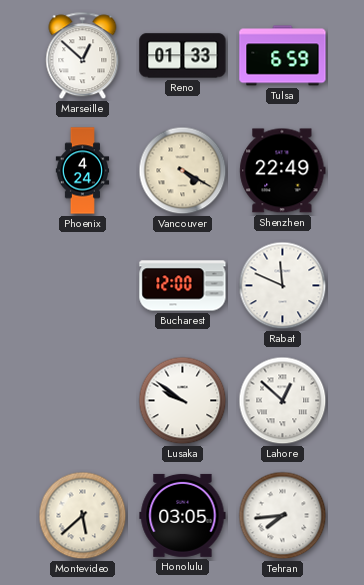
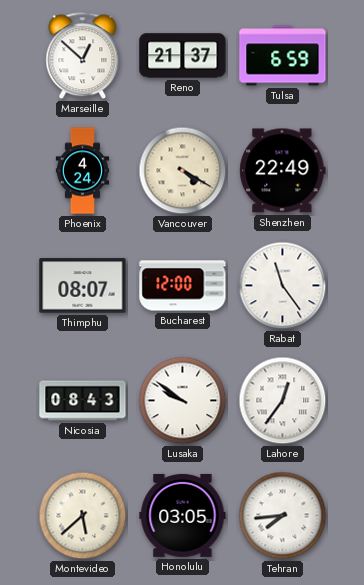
Reno: 01:33 -> 21:37 (183, 56)
Thimphu: none -> 08:07 (83, 286)
Rabat: 11:49 -> 11:24 (283, 286)
Nicosia: none -> 08:43 (83, 401)
Lahore: 12:52 -> 12:36 (283, 401)
